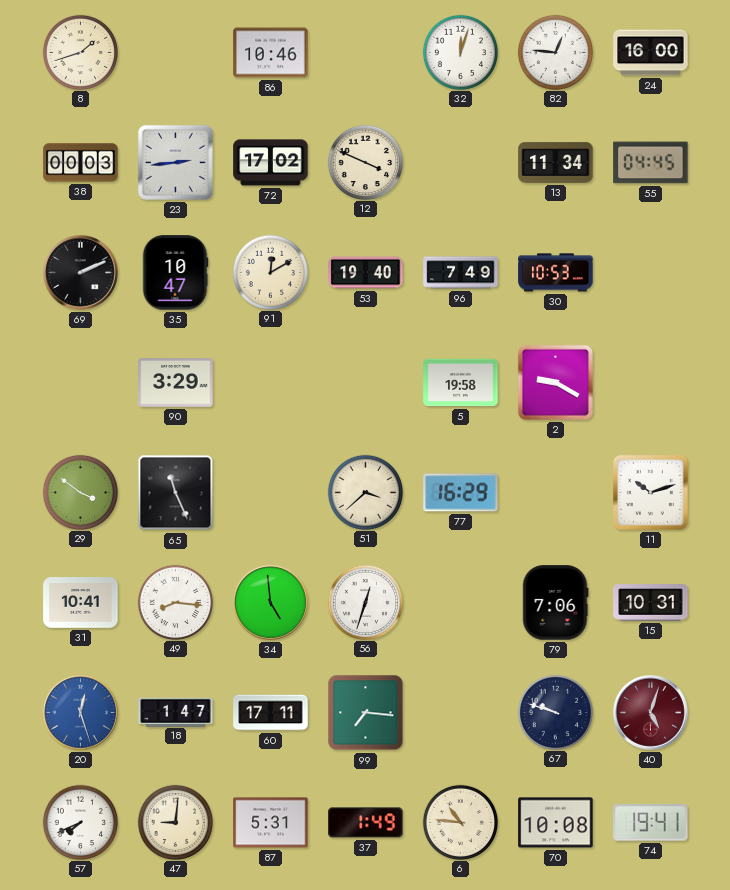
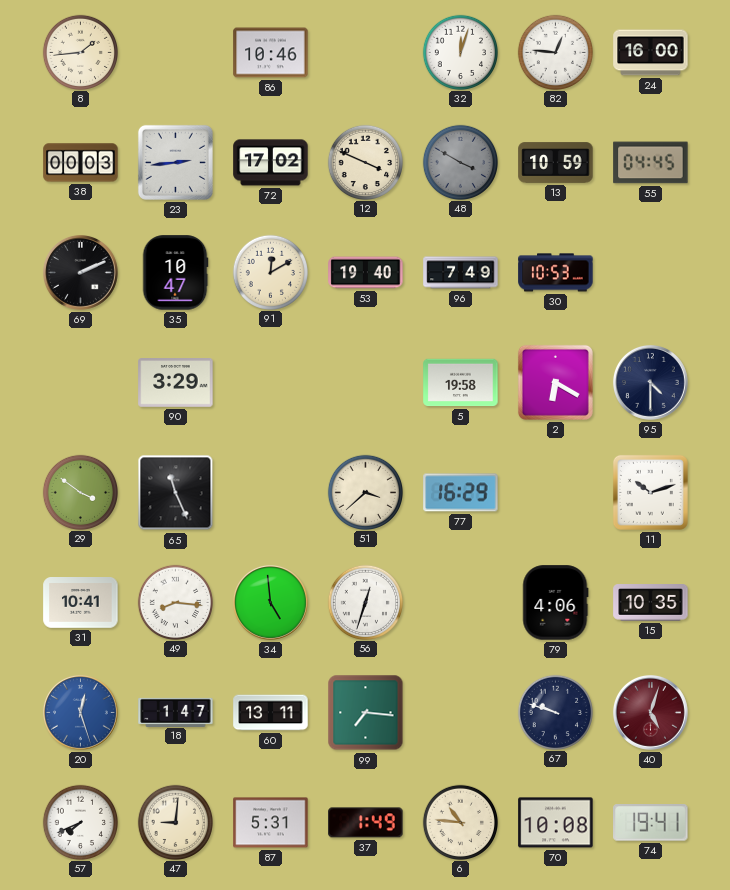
8: 1:42 -> 1:44 (80, 52)
48: none -> 3:50 (460, 162)
13: 11:34 -> 10:59 (556, 163)
2: 9:20 -> 6:20 (555, 382)
95: none -> 4:30 (651, 383)
79: 7:06 -> 4:06 (556, 603)
15: 10:31 -> 10:35 (651, 603)
60: 17:11 -> 13:11 (271, 713)
